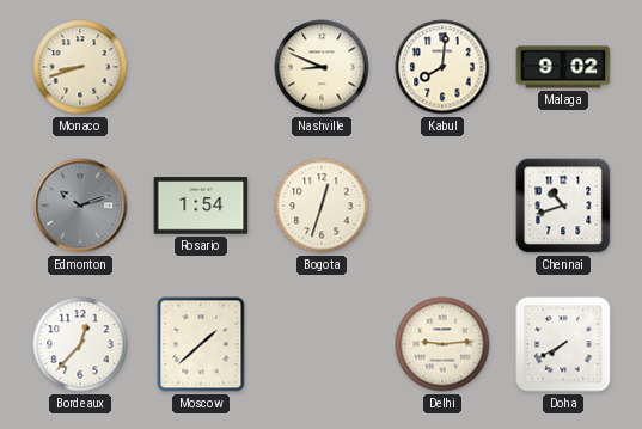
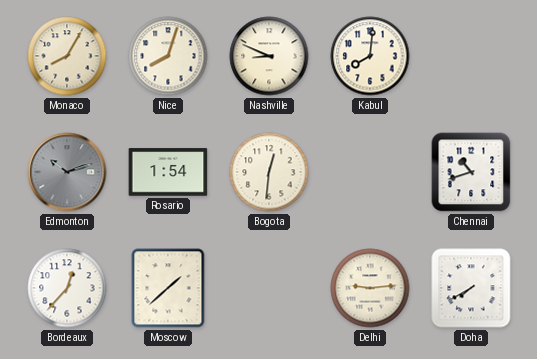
Monaco: 8:42 -> 8:05 (67, 56)
Nice: none -> 8:03 (168, 56)
Malaga: 9:02 -> none (563, 67)
Bogota: 12:33 -> 12:31 (269, 172)
